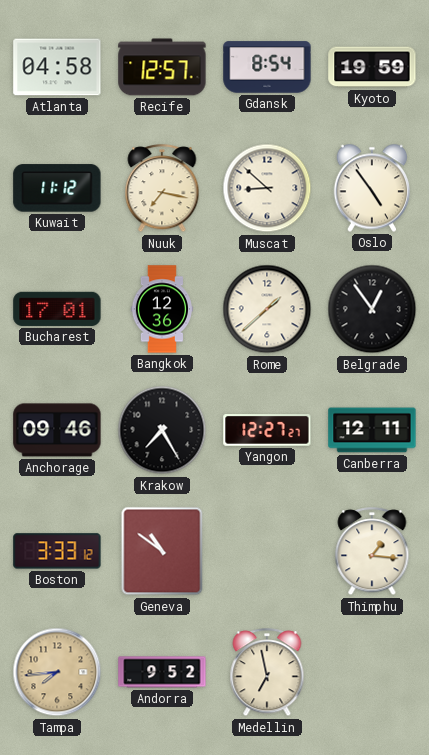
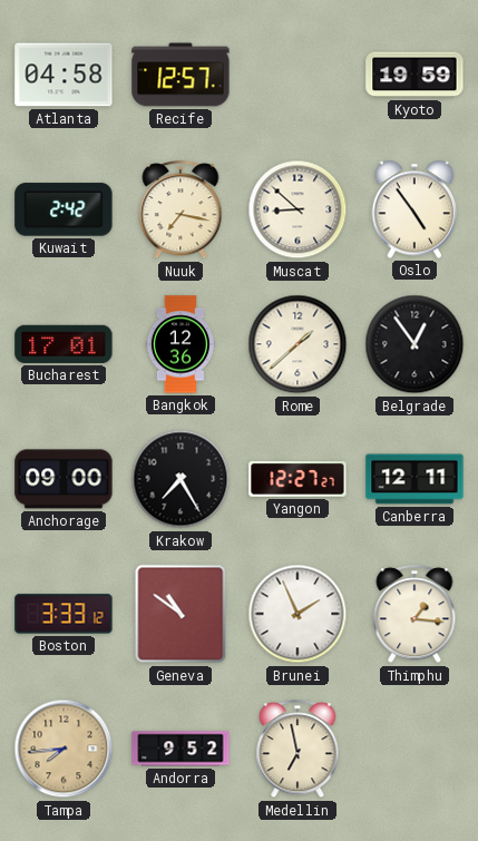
Gdansk: 8:54 -> none (267, 67)
Kuwait: 11:12 -> 2:42 (64, 209)
Anchorage: 09:46 -> 09:00 (64, 479)
Brunei: none -> 1:56 (297, 614)
